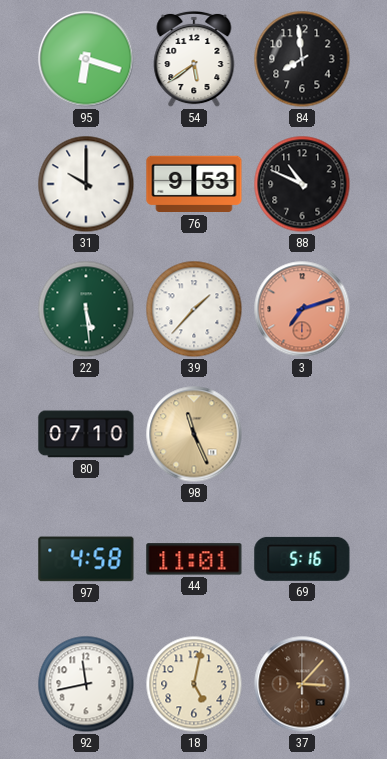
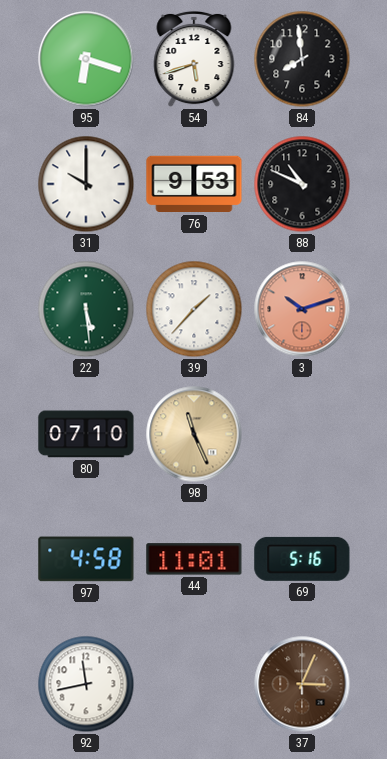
54: 5:39 -> 5:42 (194, 59)
3: 7:12 -> 10:12 (302, 309)
18: 5:02 -> none (194, 684)
37: 3:07 -> 3:04 (302, 684)
